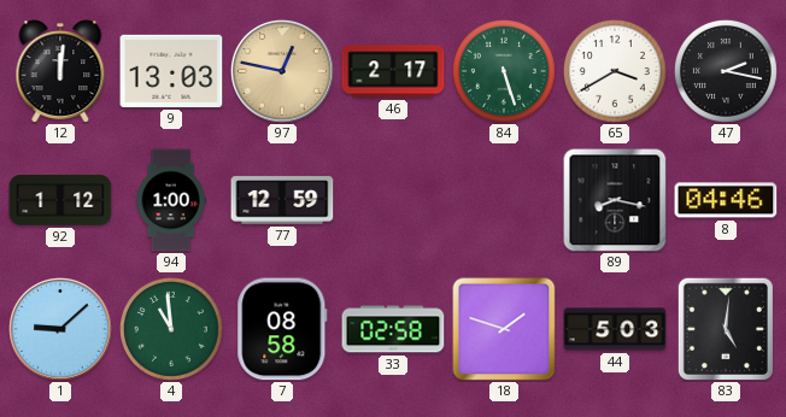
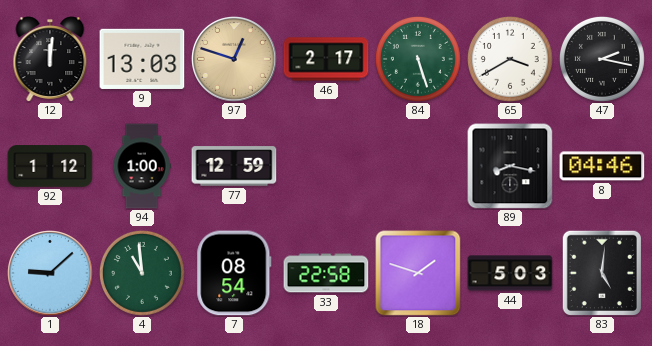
97: 12:47 -> 12:48 (235, 60)
7: 08:58 -> 08:54 (234, 273)
33: 02:58 -> 22:58 (326, 273)
